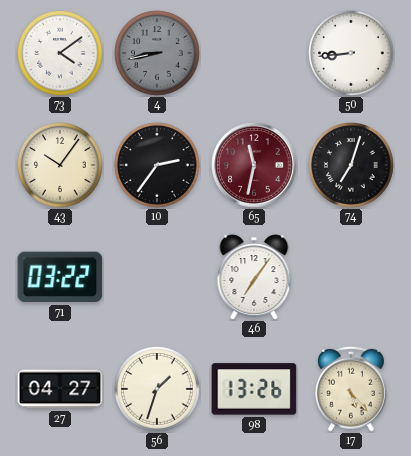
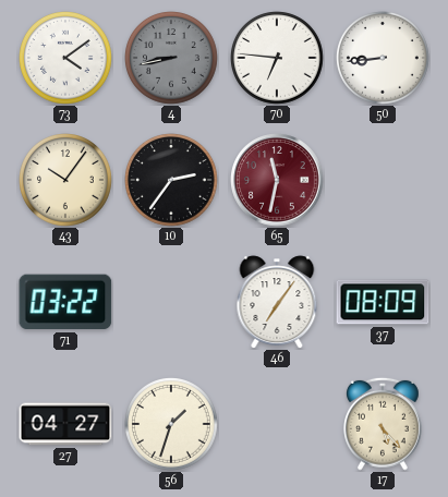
70: none -> 6:46 (278, 59)
74: 7:03 -> none (352, 166)
37: none -> 08:09 (383, 302)
98: 13:26 -> none (254, 389)
